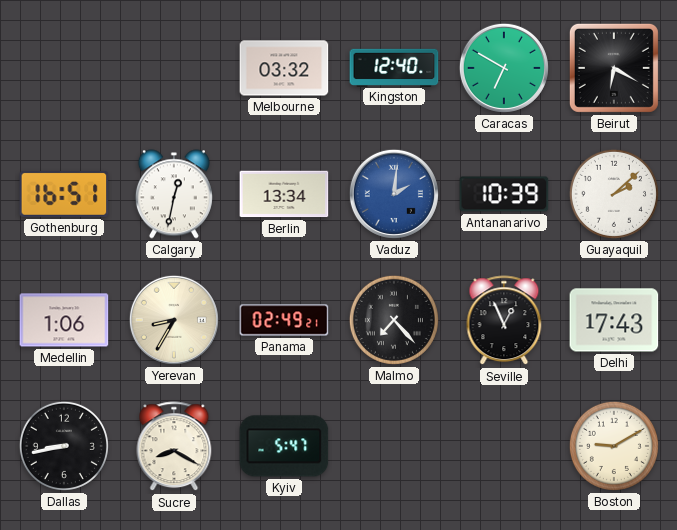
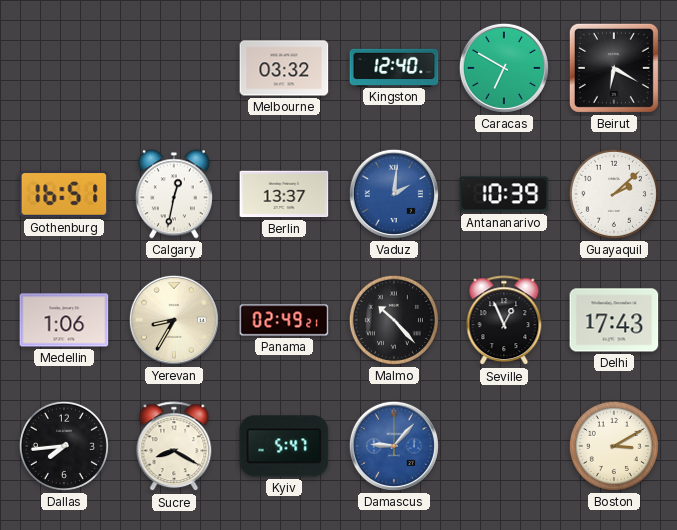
Berlin: 13:34 -> 13:37 (284, 194)
Malmo: 7:23 -> 10:23 (394, 320)
Dallas: 8:43 -> 7:44 (64, 446)
Damascus: none -> 9:07 (394, 446)
Boston: 9:10 -> 3:10 (614, 446)
